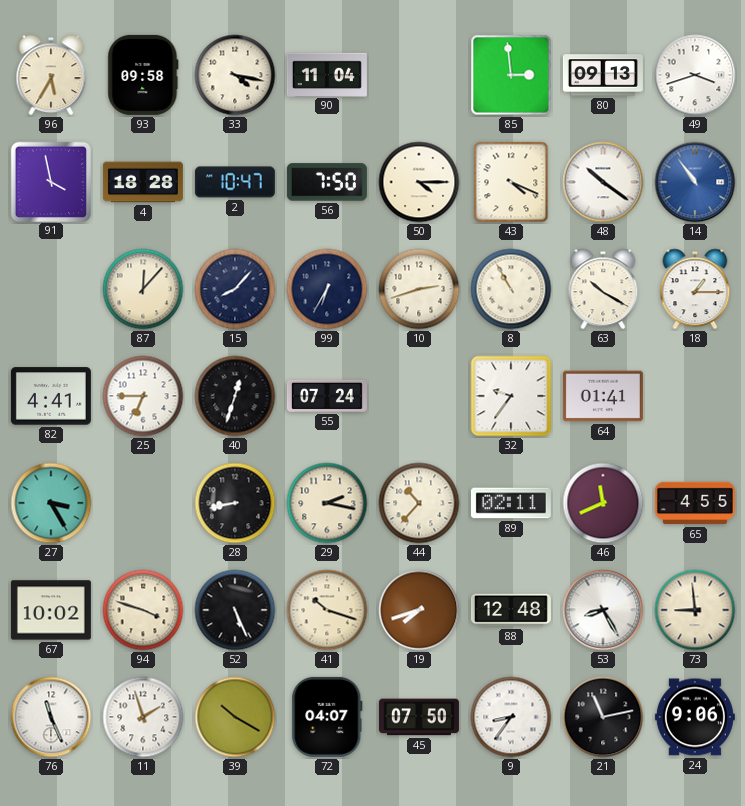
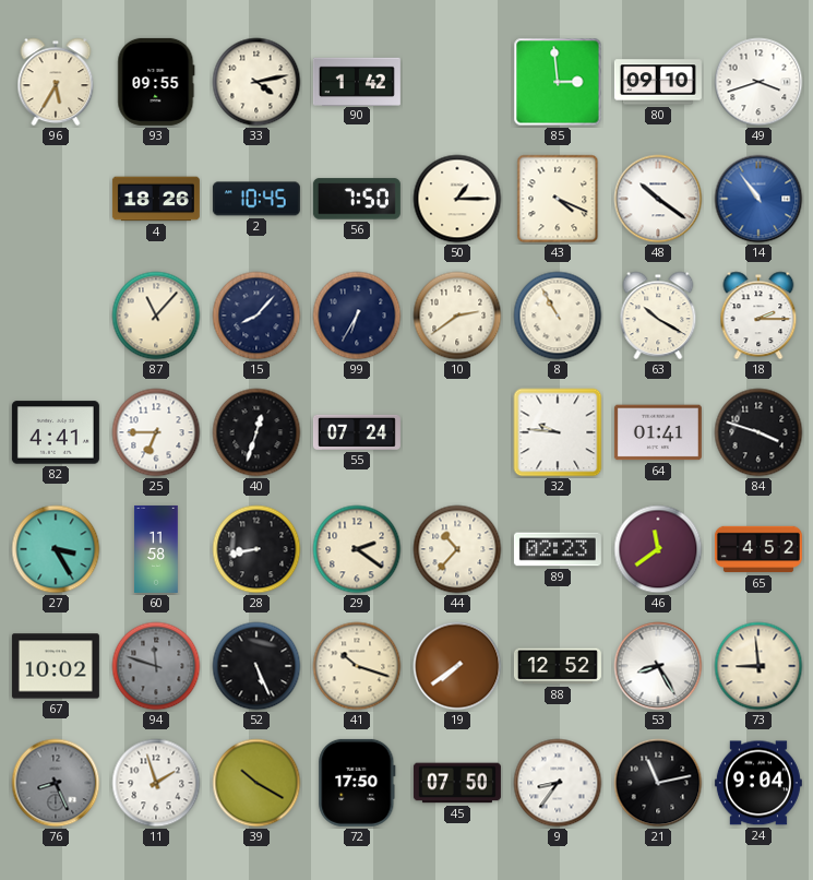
93: 09:58 -> 09:55 (156, 82)
33: 4:17 -> 4:13 (256, 82)
90: 11:04 -> 1:42 (357, 81)
80: 09:13 -> 09:10 (658, 82)
91: 3:58 -> none (50, 181)
4: 18:28 -> 18:26 (156, 199)
2: 10:47 -> 10:45 (256, 199)
50: 4:15 -> 1:15 (457, 199)
87: 12:07 -> 11:07 (156, 316)
10: 2:42 -> 2:39 (457, 316)
18: 1:15 -> 2:15 (758, 316)
32: 9:36 -> 9:46 (558, 432)
84: none -> 3:48 (758, 432)
60: none -> 11:58 (156, 549)
29: 2:17 -> 2:21 (357, 549)
89: 02:11 -> 02:23 (558, 549)
46: 11:41 -> 11:39 (658, 549)
65: 4:55 -> 4:52 (758, 549)
94: 3:48 -> 11:48 (156, 666)
94 dial: cream -> grey (156, 666)
19: 7:42 -> 7:39 (457, 666)
88: 12:48 -> 12:52 (558, 666)
76: 11:26 -> 8:26 (56, 783)
76 dial: white -> grey (56, 783)
72: 04:07 -> 17:50 (357, 783)
24: 9:06 -> 9:04 (758, 783)
